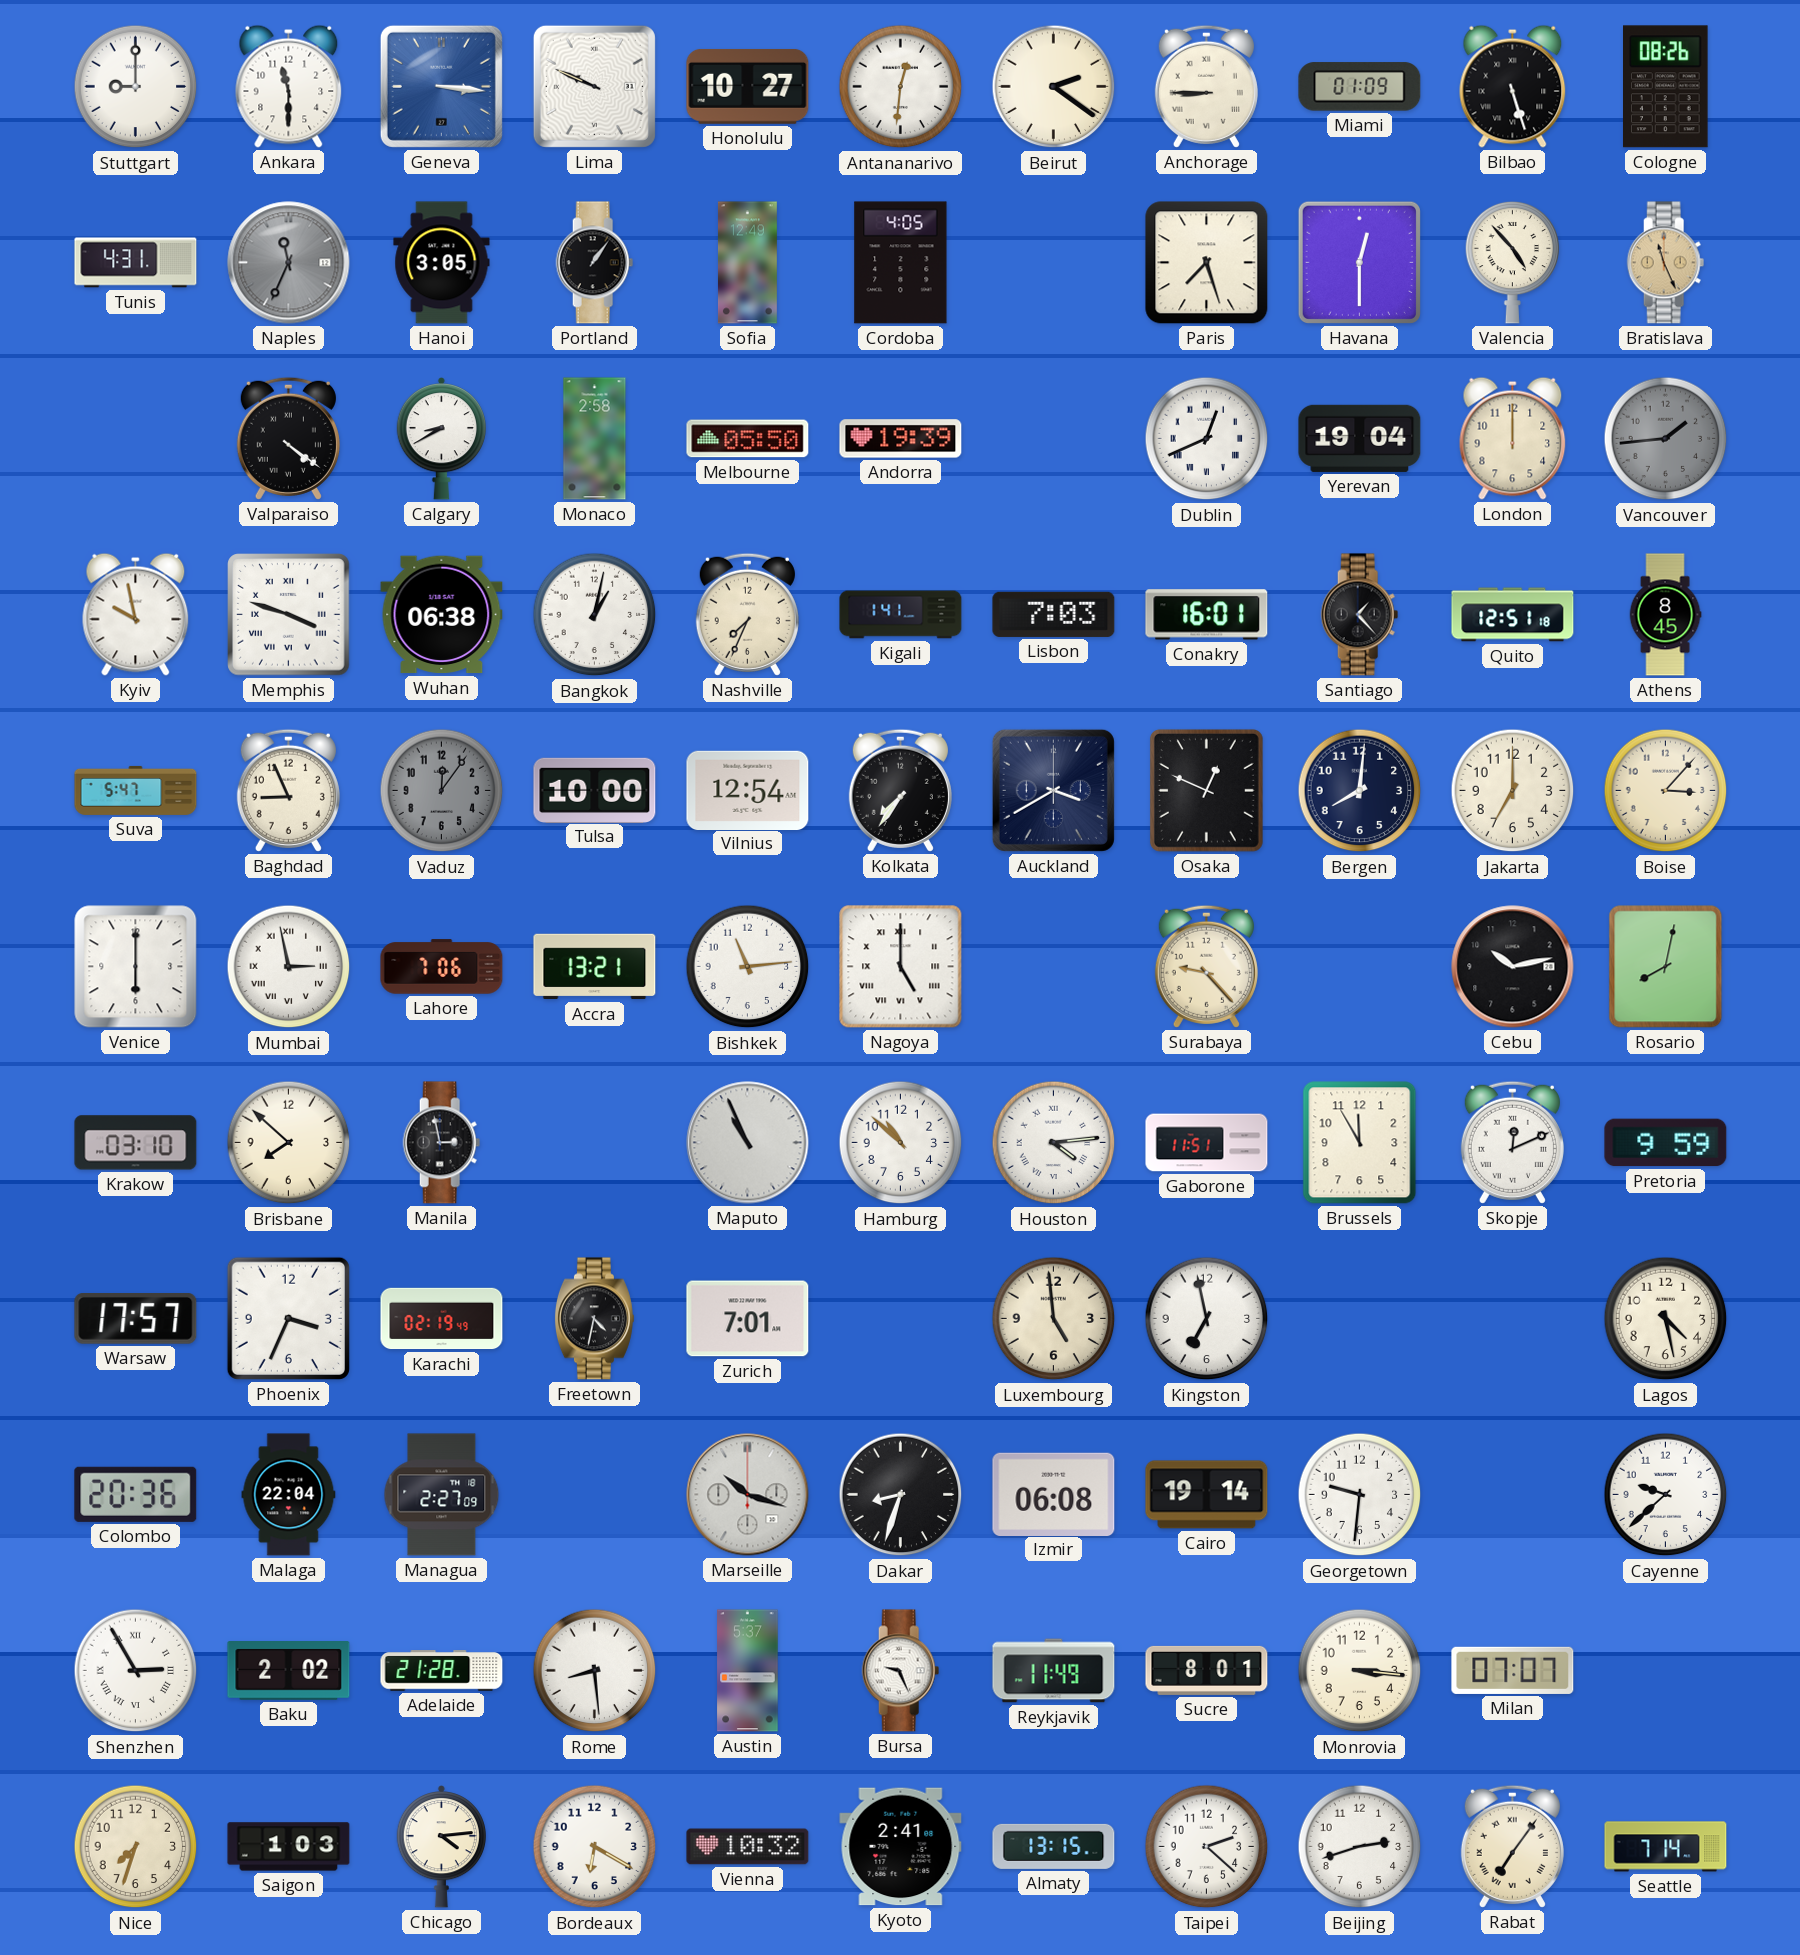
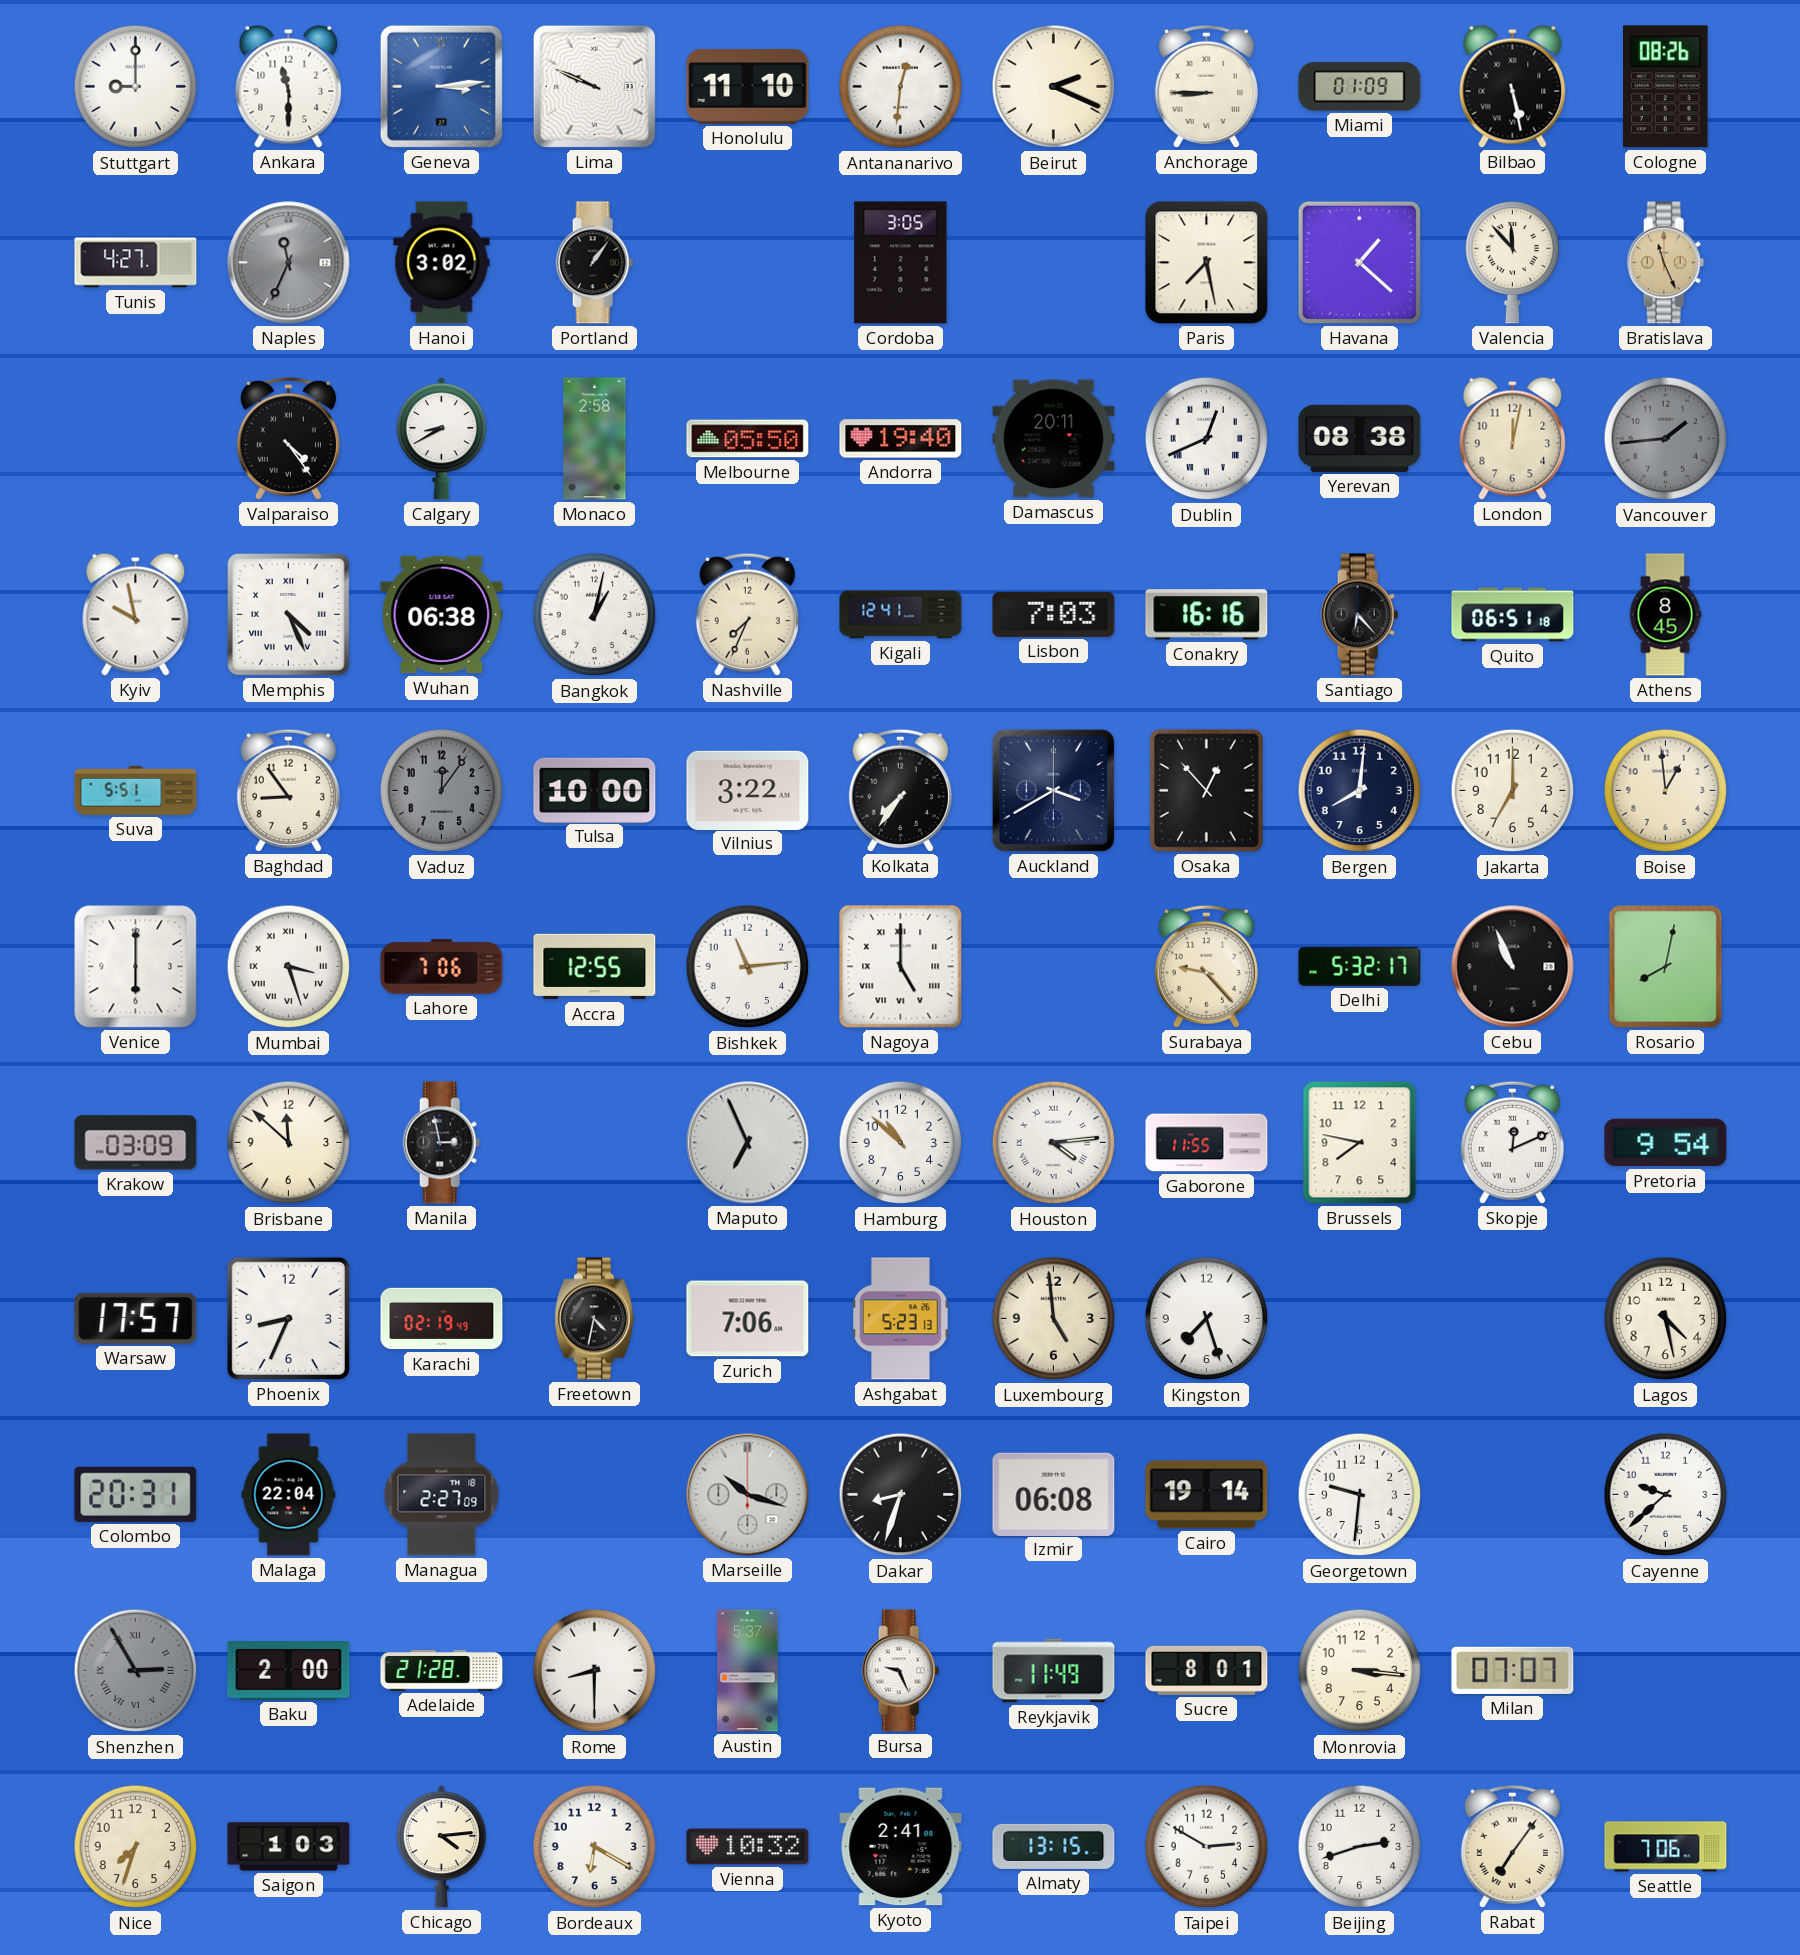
Geneva: 3:16 -> 3:14 (441, 86)
Honolulu: 10:27 -> 11:10 (748, 86)
Beirut: 2:21 -> 2:19 (1054, 87)
Bilbao: 5:27 -> 5:28 (1513, 86)
Tunis: 4:31 -> 4:27 (136, 263)
Hanoi: 3:05 -> 3:02 (442, 263)
Sofia: 12:49 -> none (747, 263)
Cordoba: 4:05 -> 3:05 (901, 263)
Paris: 7:27 -> 7:28 (1207, 263)
Havana: 12:30 -> 1:22 (1359, 262)
Valencia: 4:53 -> 11:53 (1513, 262)
Valparaiso: 4:21 -> 4:24 (288, 438)
Andorra: 19:39 -> 19:40 (901, 439)
Damascus: none -> 20:11 (1054, 439)
Yerevan: 19:04 -> 08:38 (1360, 438)
London: 12:00 -> 12:02 (1513, 438)
Memphis: 3:48 -> 4:26 (289, 615)
Kigali: 1:41 -> 12:41 (901, 615)
Conakry: 16:01 -> 16:16 (1207, 615)
Santiago: 1:23 -> 6:23 (1360, 615)
Quito: 12:51 -> 06:51 (1513, 615)
Suva: 5:47 -> 5:51 (136, 790)
Baghdad: 8:56 -> 8:54 (288, 790)
Vilnius: 12:54 -> 3:22 (748, 790)
Osaka: 12:49 -> 12:53 (1206, 790)
Boise: 3:07 -> 12:59 (1666, 791)
Mumbai: 2:58 -> 3:27 (289, 967)
Accra: 13:21 -> 12:55 (595, 967)
Delhi: none -> 5:32 (1360, 966)
Cebu: 10:13 -> 10:56 (1513, 967)
Krakow: 03:10 -> 03:09 (136, 1143)
Brisbane: 7:52 -> 11:52 (289, 1143)
Maputo: 10:56 -> 6:56 (748, 1143)
Gaborone: 11:51 -> 11:55 (1207, 1143)
Brussels: 11:55 -> 7:47 (1360, 1143)
Pretoria: 9:59 -> 9:54 (1666, 1143)
Phoenix: 3:34 -> 8:34 (288, 1318)
Zurich: 7:01 -> 7:06 (748, 1319)
Ashgabat: none -> 5:23 (901, 1319)
Kingston: 6:58 -> 7:27 (1207, 1319)
Colombo: 20:36 -> 20:31 (136, 1494)
Shenzhen dial: white -> grey (136, 1671)
Baku: 2:02 -> 2:00 (289, 1671)
Rome: 8:29 -> 8:30 (595, 1671)
Taipei: 2:22 -> 2:50 (1207, 1847)
Seattle: 7:14 -> 7:06 (1666, 1847)
